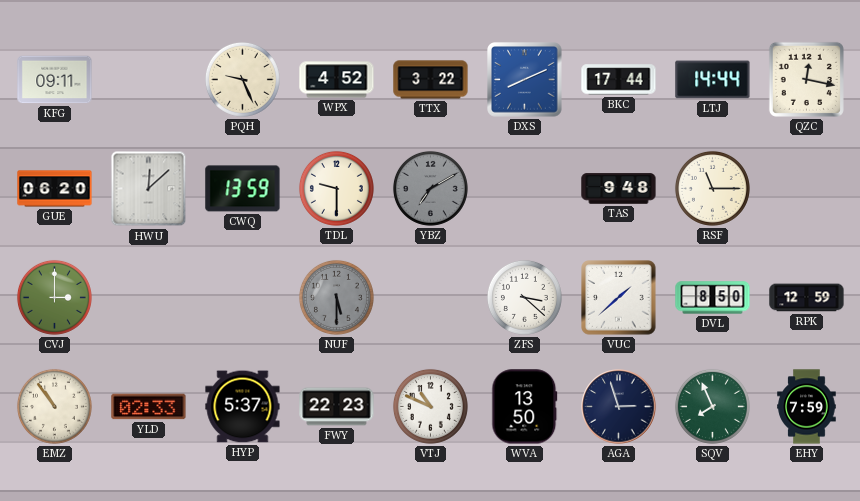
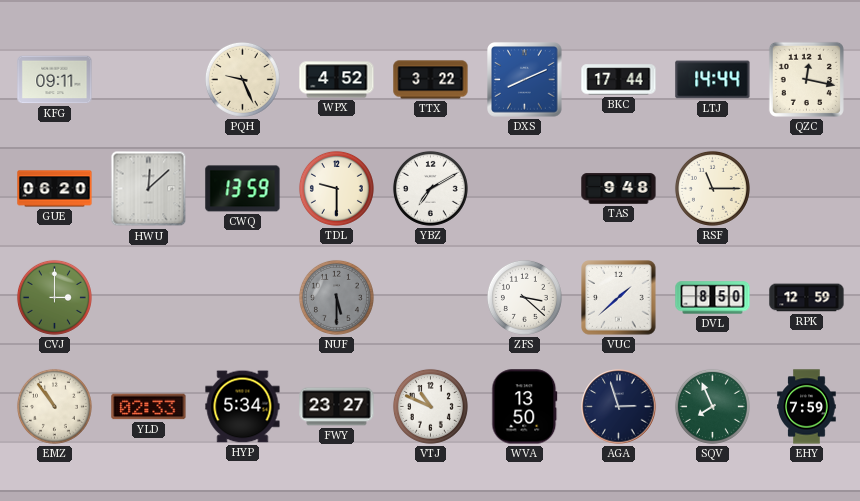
YBZ dial: grey -> white (430, 188)
HYP: 5:37 -> 5:34 (243, 407)
FWY: 22:23 -> 23:27 (337, 407)
